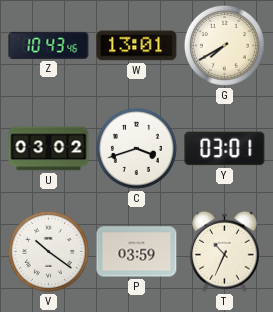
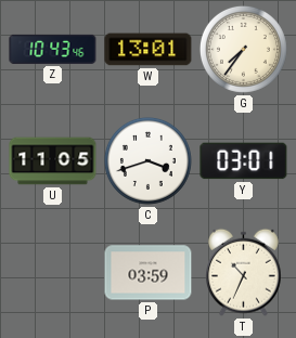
G: 7:40 -> 7:36 (243, 49)
U: 03:02 -> 11:05 (53, 161)
V: 10:21 -> none (48, 251)
